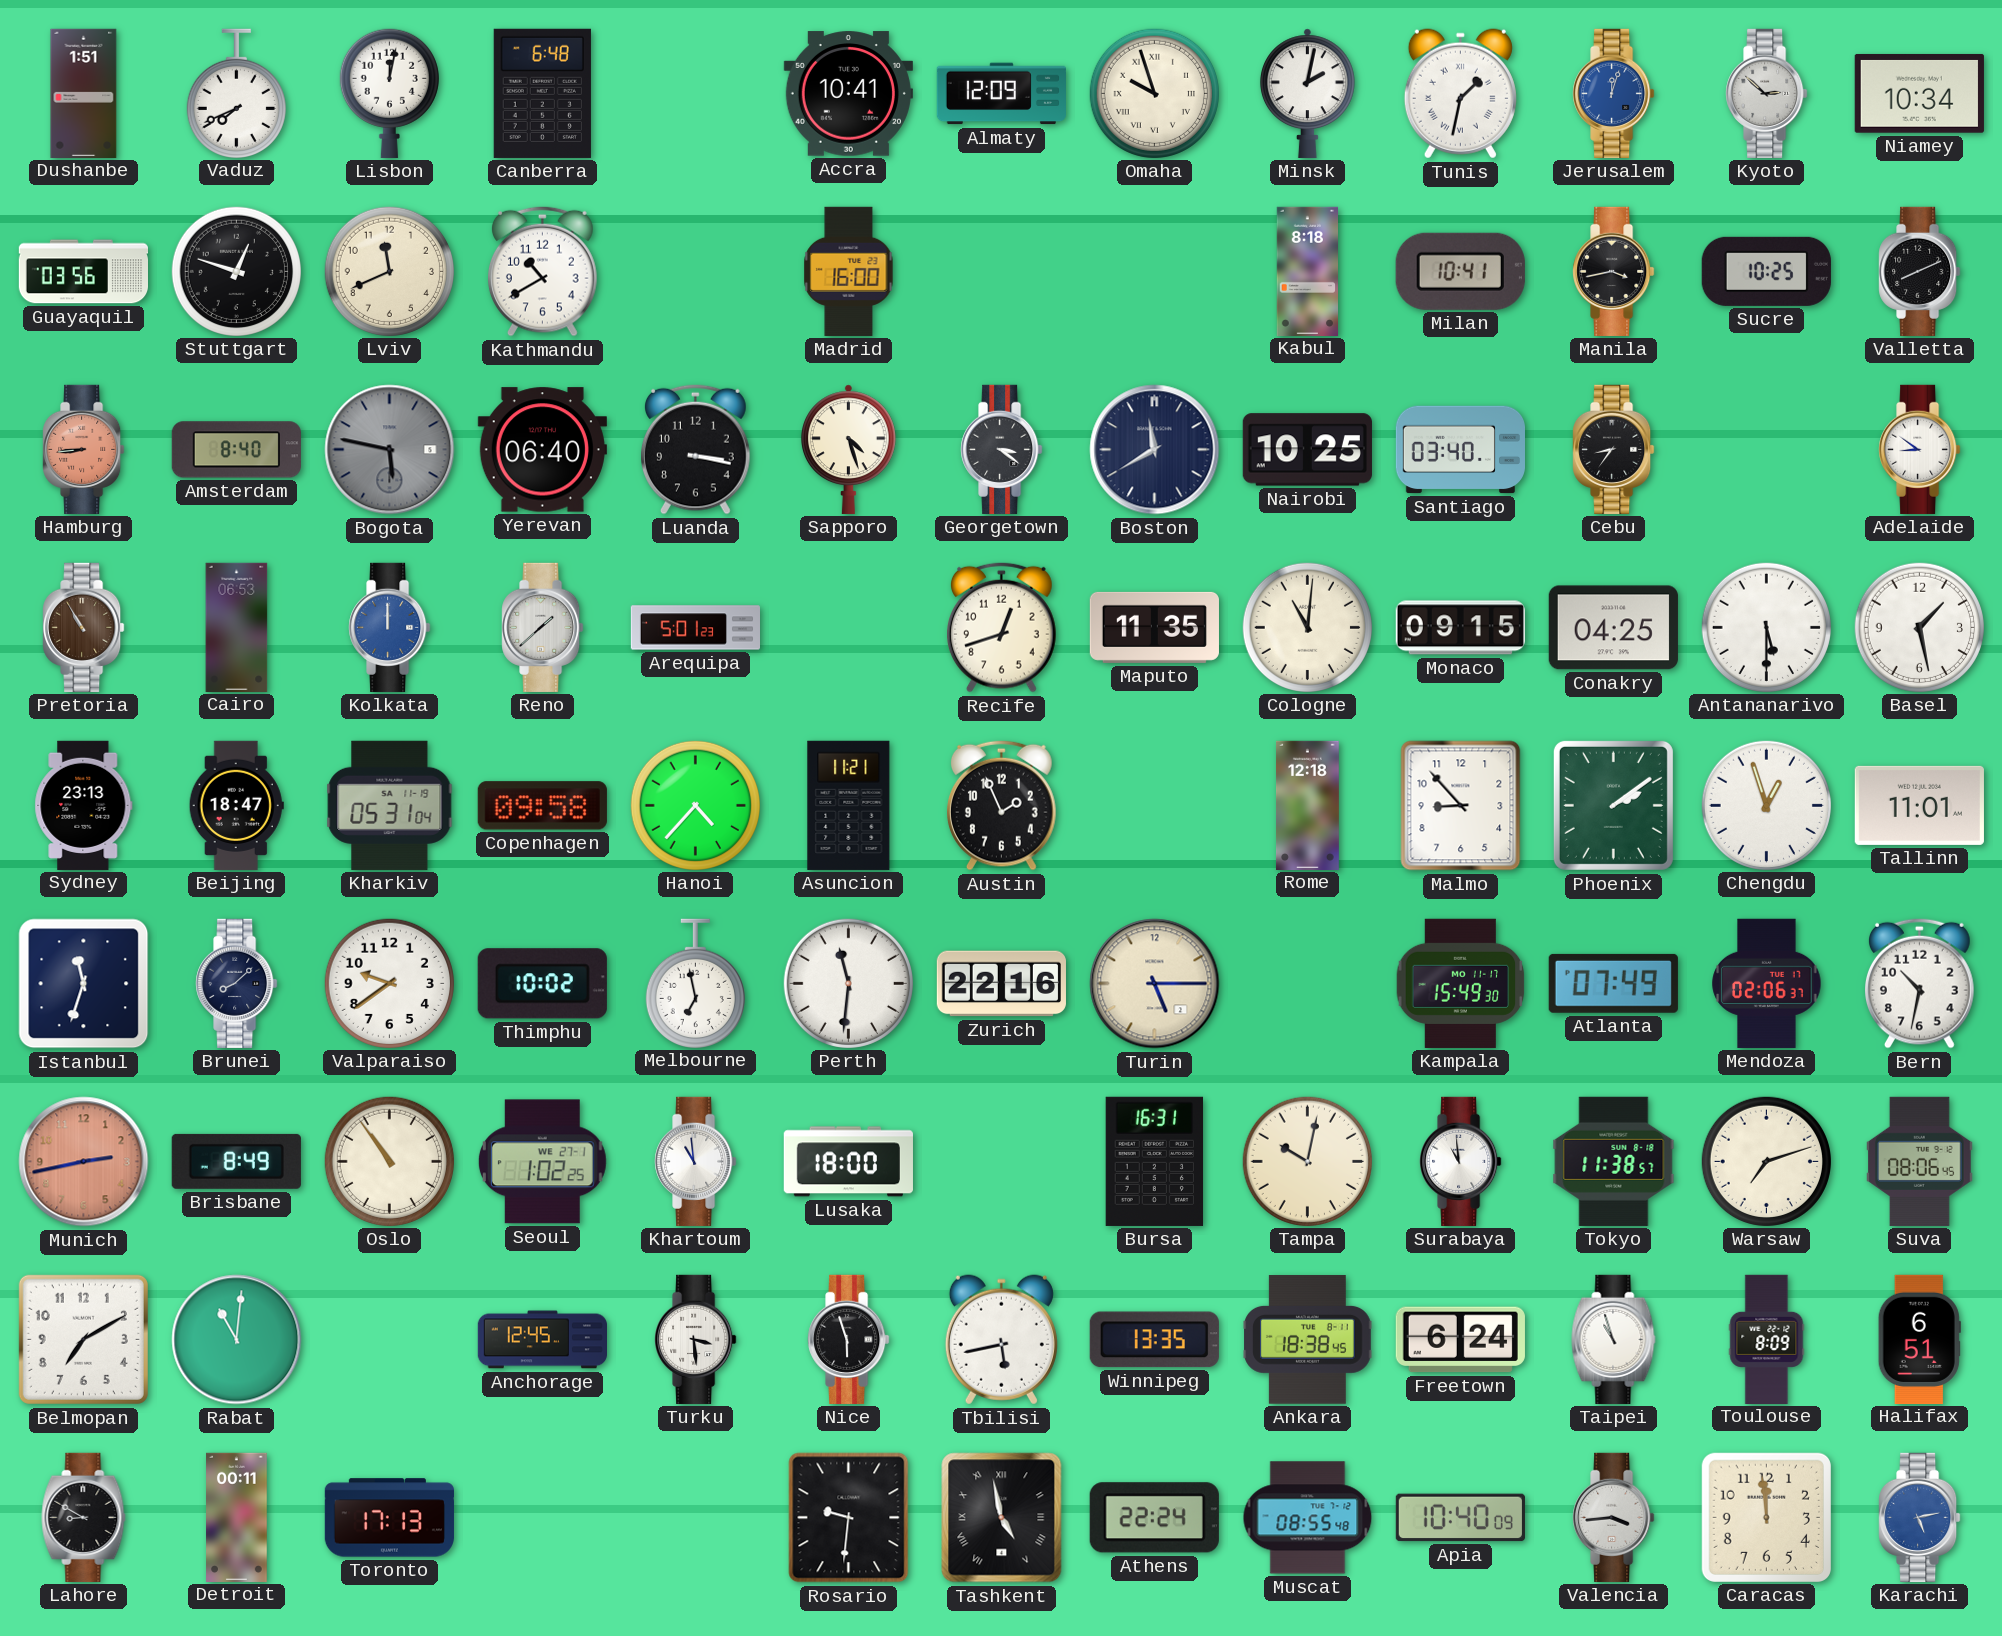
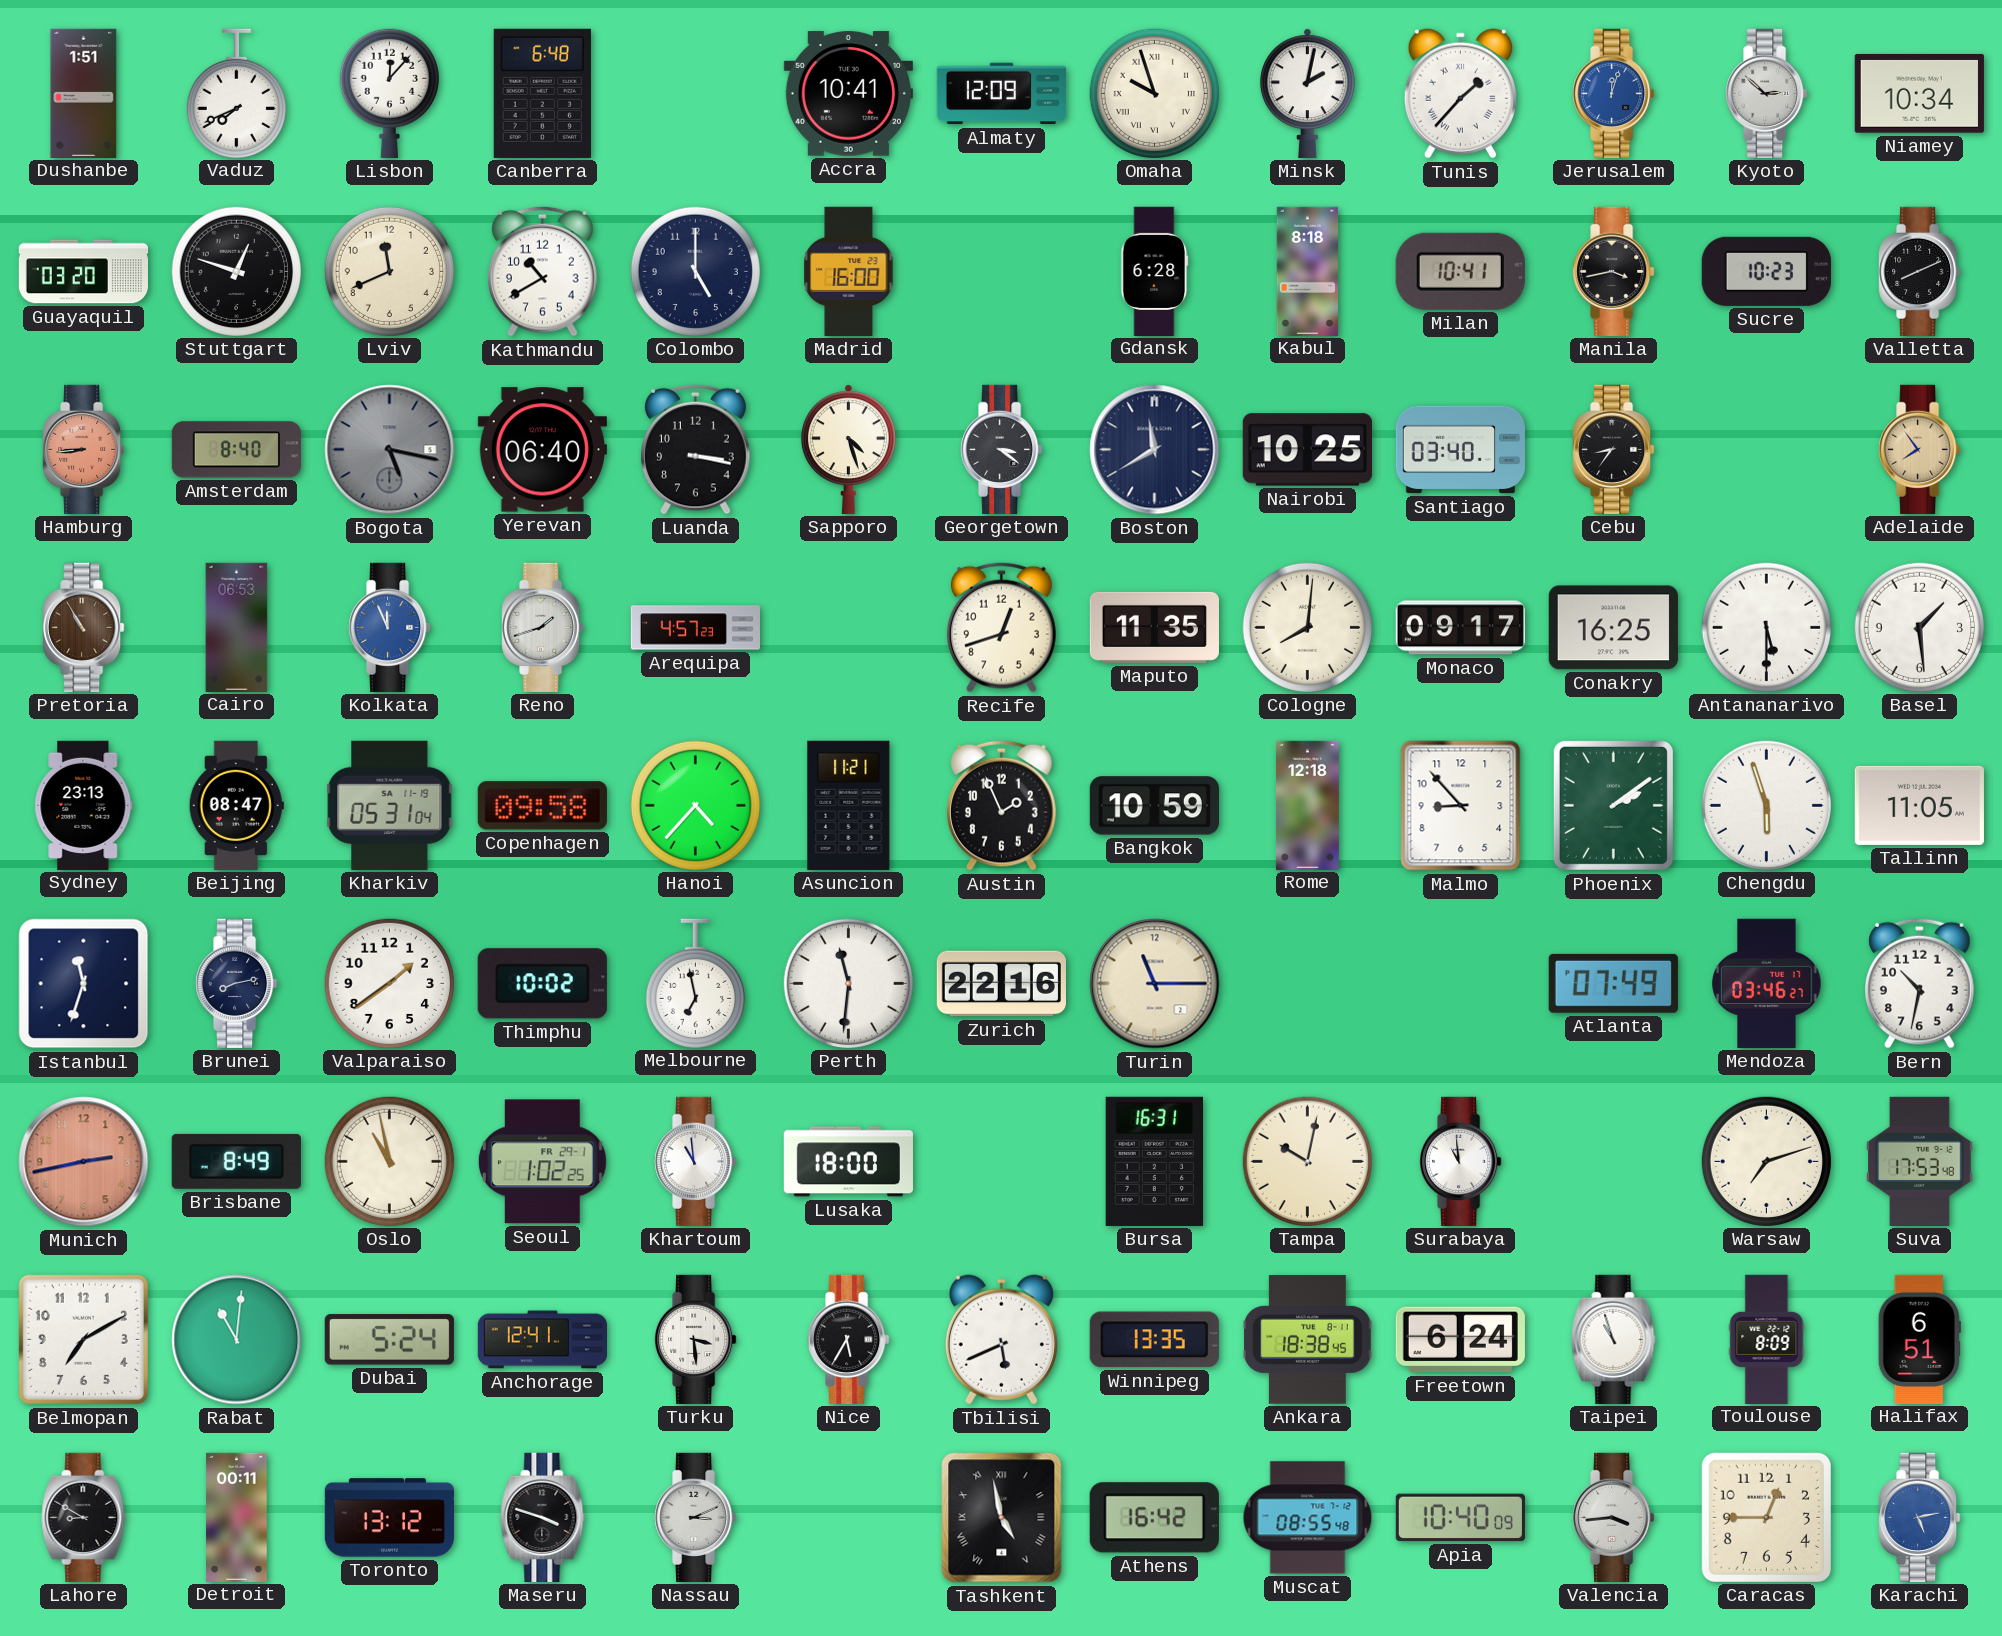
Lisbon: 12:02 -> 12:07 (389, 93)
Tunis: 1:32 -> 1:37 (1460, 94)
Guayaquil: 03:56 -> 03:20 (83, 272)
Colombo: none -> 5:00 (695, 271)
Gdansk: none -> 6:28 (1155, 271)
Sucre: 10:25 -> 10:23 (1766, 271)
Bogota: 5:47 -> 5:17 (390, 450)
Adelaide: 8:51 -> 7:54 (1920, 449)
Adelaide dial: white -> champagne (1920, 449)
Kolkata: 12:00 -> 11:56 (390, 627)
Reno: 1:38 -> 1:42 (543, 627)
Arequipa: 5:01 -> 4:57 (695, 628)
Cologne: 11:01 -> 8:01 (1307, 627)
Monaco: 09:15 -> 09:17 (1460, 628)
Conakry: 04:25 -> 16:25 (1613, 628)
Basel: 1:28 -> 1:29 (1919, 627)
Beijing: 18:47 -> 08:47 (236, 805)
Bangkok: none -> 10:59 (1154, 806)
Chengdu: 12:57 -> 5:57 (1766, 805)
Tallinn: 11:01 -> 11:05 (1919, 805)
Brunei: 8:08 -> 8:13 (237, 983)
Valparaiso: 9:39 -> 1:39 (389, 983)
Turin: 5:15 -> 11:15 (1155, 984)
Kampala: 15:49 -> none (1461, 983)
Mendoza: 02:06 -> 03:46 (1767, 983)
Oslo: 10:54 -> 10:58 (389, 1161)
Seoul date: WE 27-1 -> FR 29-1 (542, 1162)
Tokyo: 11:38 -> none (1614, 1161)
Suva: 08:06 -> 17:53 (1920, 1161)
Dubai: none -> 5:24 (389, 1340)
Anchorage: 12:45 -> 12:41 (542, 1340)
Nice: 5:57 -> 5:35 (849, 1339)
Tbilisi: 5:43 -> 5:41 (1001, 1340)
Toronto: 17:13 -> 13:12 (389, 1518)
Maseru: none -> 3:48 (543, 1517)
Nassau: none -> 3:11 (696, 1517)
Rosario: 9:31 -> none (849, 1518)
Athens: 22:24 -> 16:42 (1154, 1518)
Caracas: 11:59 -> 12:45 (1766, 1517)
